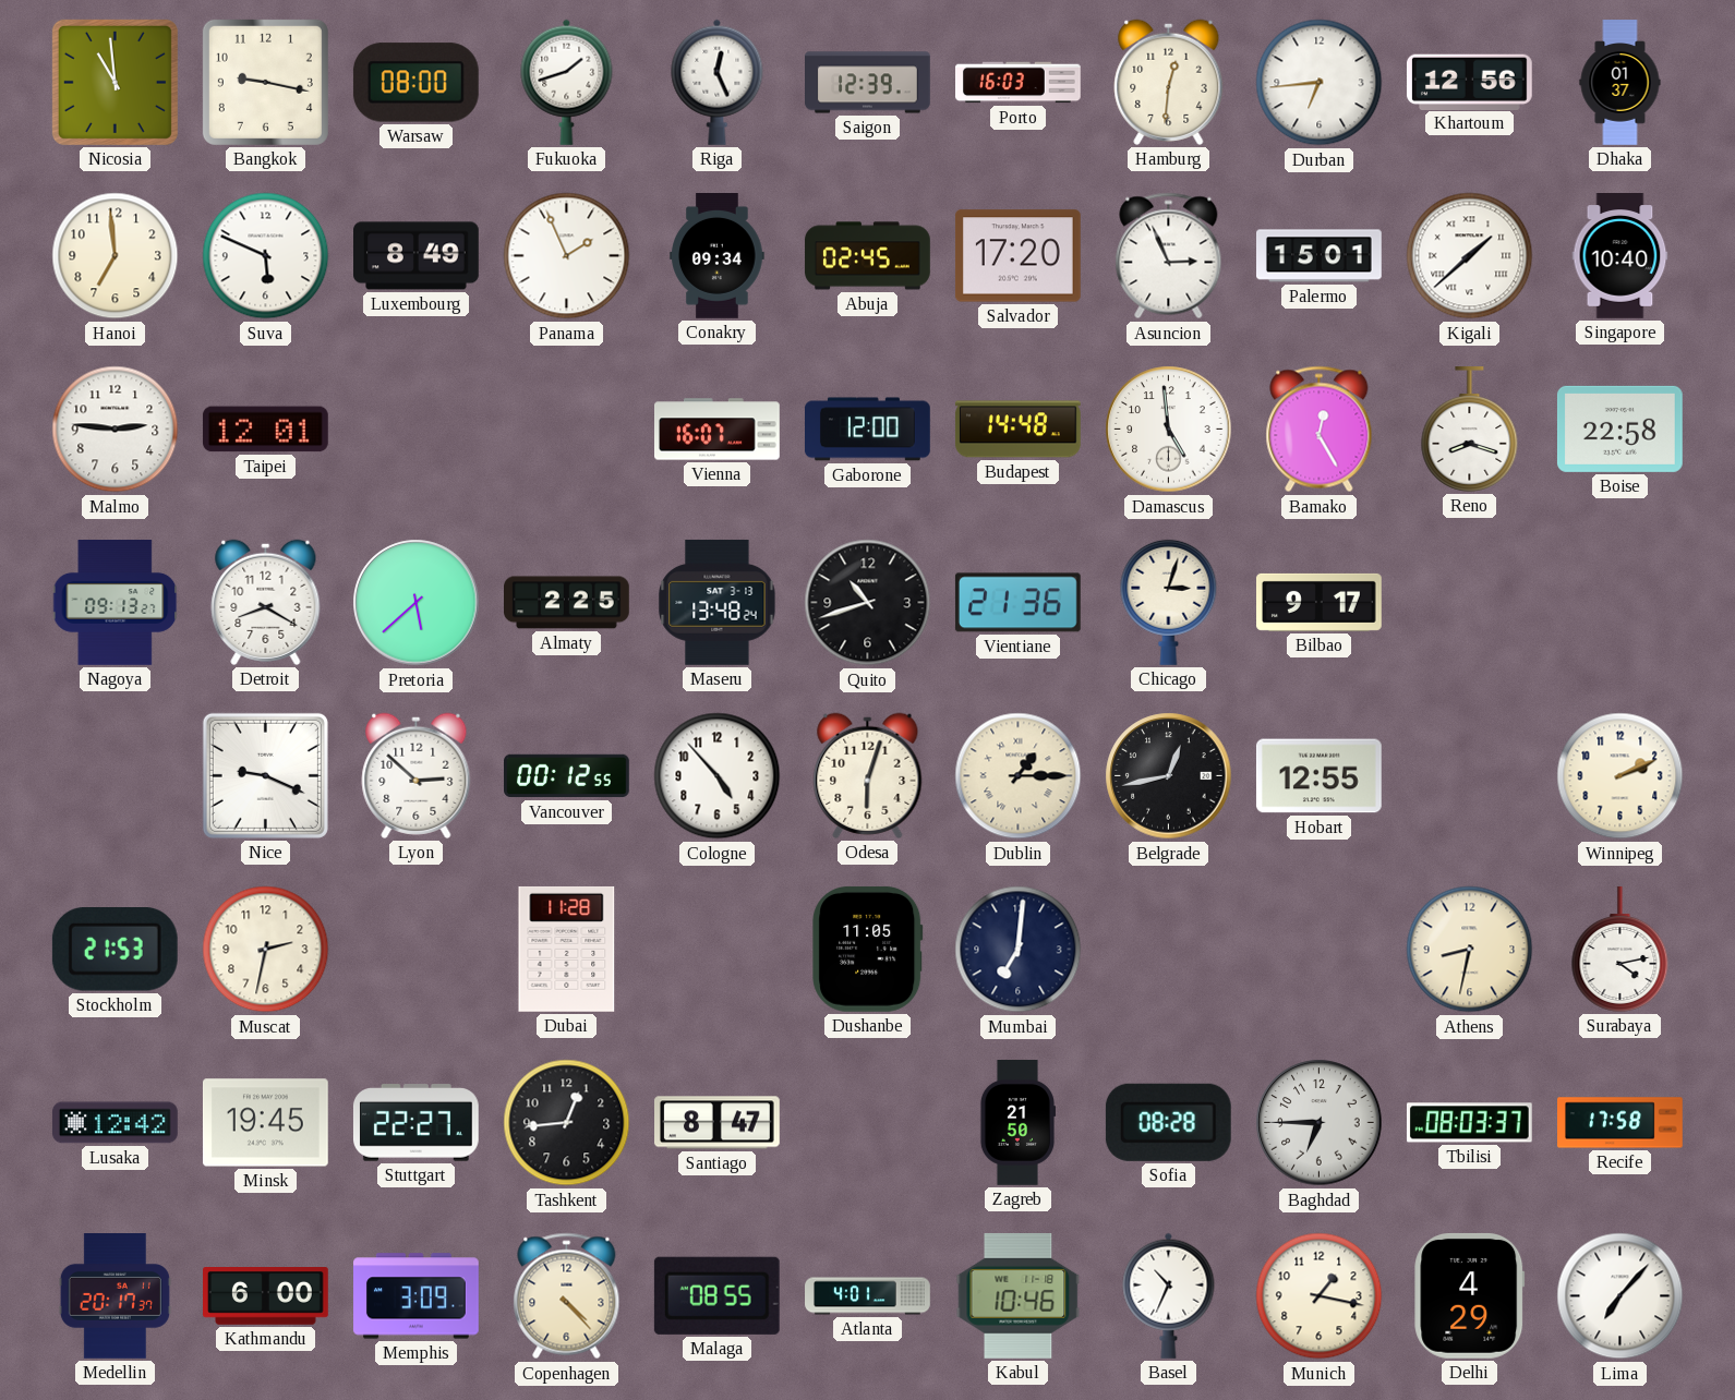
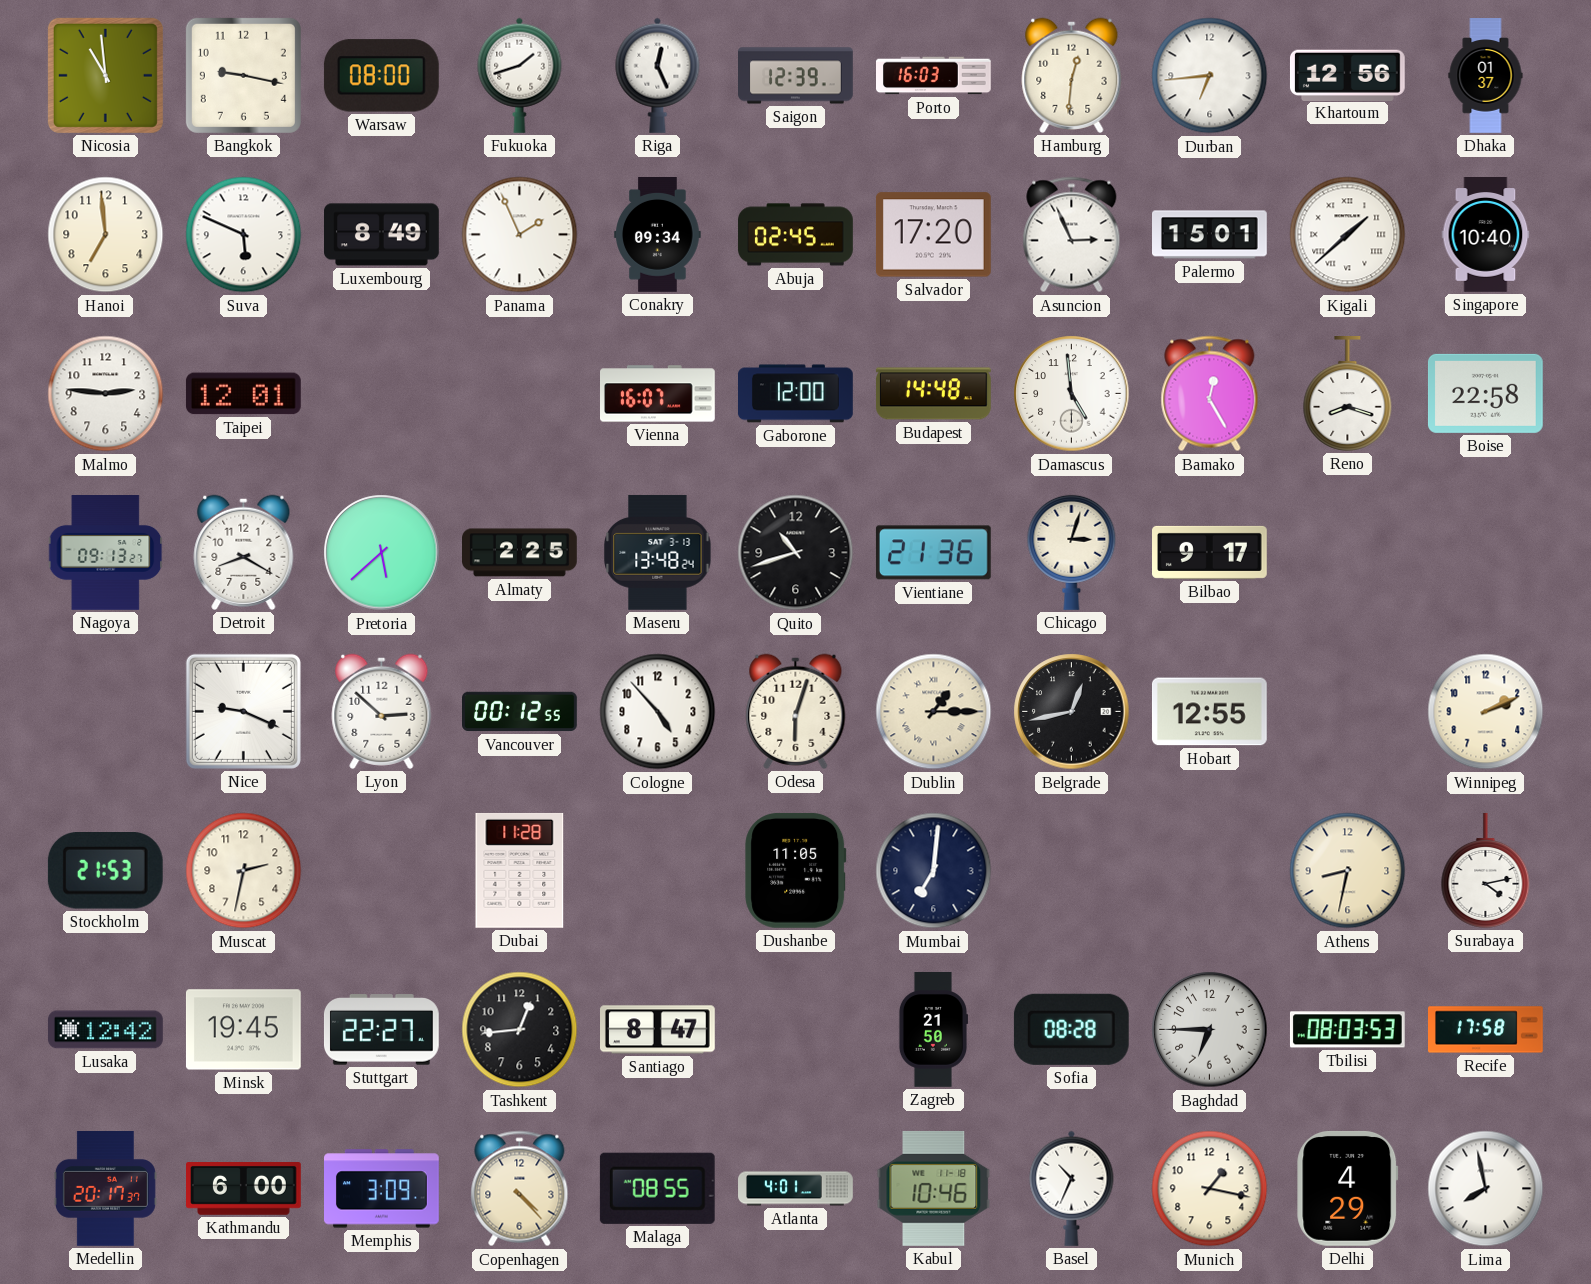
Tbilisi: 08:03:37 -> 08:03:53 (1347, 1030)
Lima: 7:07 -> 7:58 (1486, 1189)
